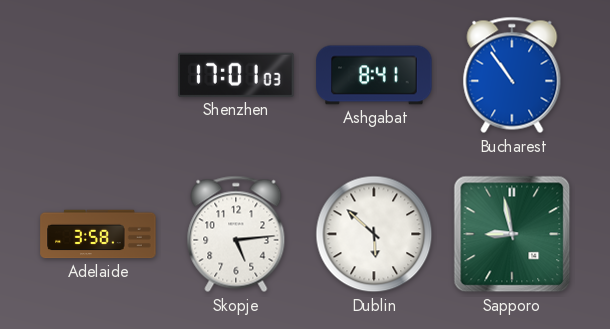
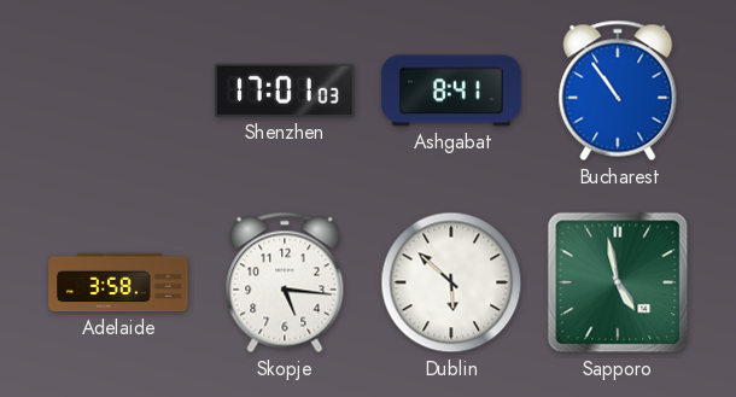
Skopje: 5:14 -> 5:16 (285, 282)
Sapporo: 8:58 -> 4:58 (618, 282)
